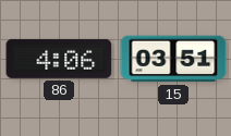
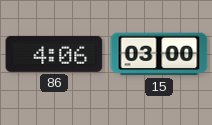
15: 03:51 -> 03:00 (159, 54)
